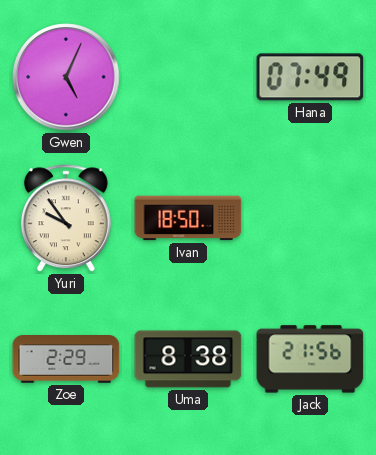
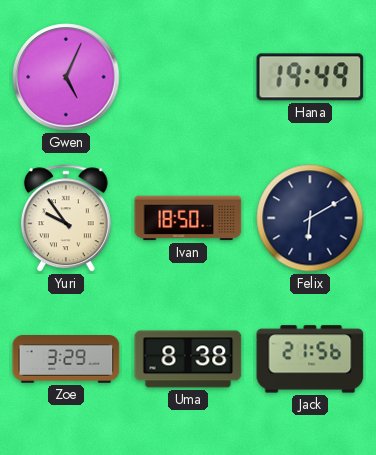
Hana: 07:49 -> 19:49 (310, 77)
Felix: none -> 6:10 (310, 218)
Zoe: 2:29 -> 3:29 (66, 360)
